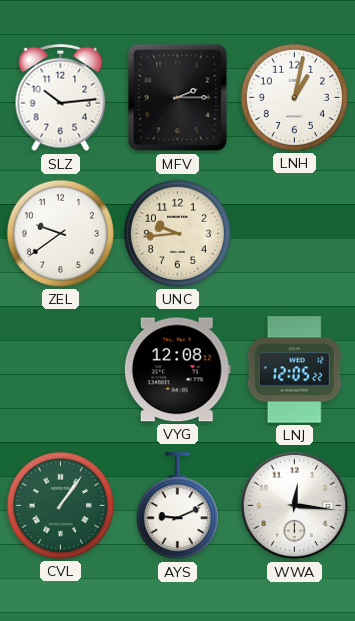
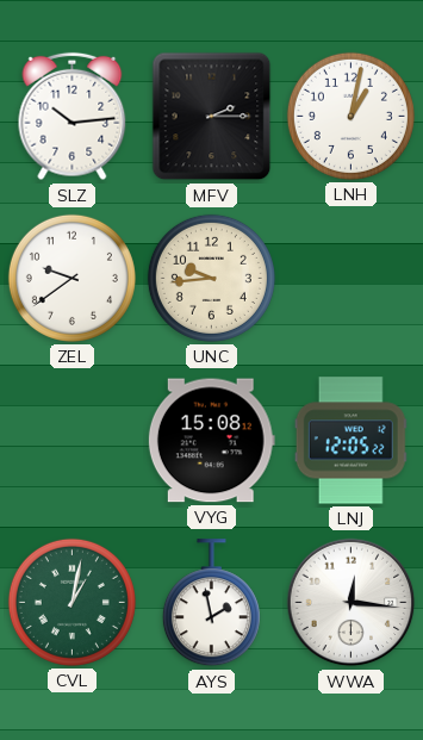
VYG: 12:08 -> 15:08 (211, 441)
CVL: 1:06 -> 1:02 (71, 602)
AYS: 9:11 -> 1:58 (211, 603)
